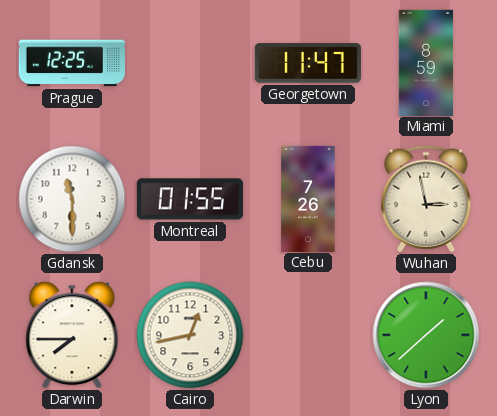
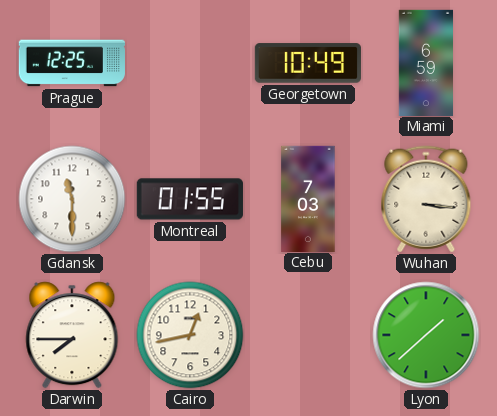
Georgetown: 11:47 -> 10:49 (308, 63)
Miami: 8:59 -> 6:59 (425, 62)
Cebu: 7:26 -> 7:03 (308, 198)
Wuhan: 2:58 -> 3:16 (426, 199)
